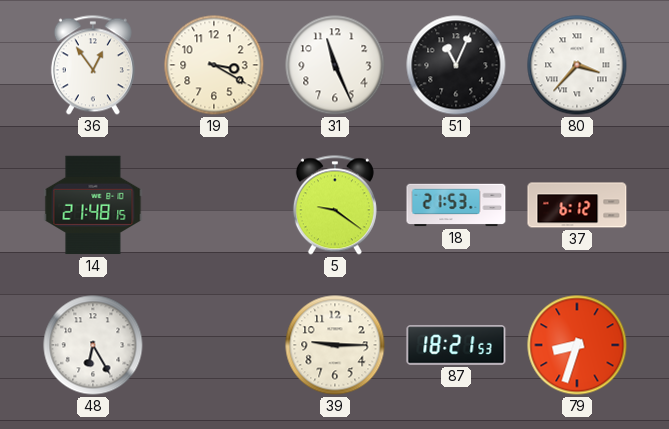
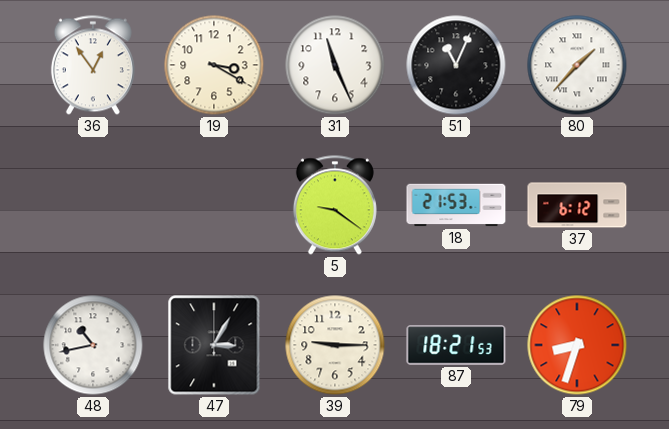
80: 3:37 -> 1:37 (577, 65)
14: 21:48 -> none (93, 205)
48: 6:25 -> 10:43 (93, 345)
47: none -> 3:05 (214, 345)
